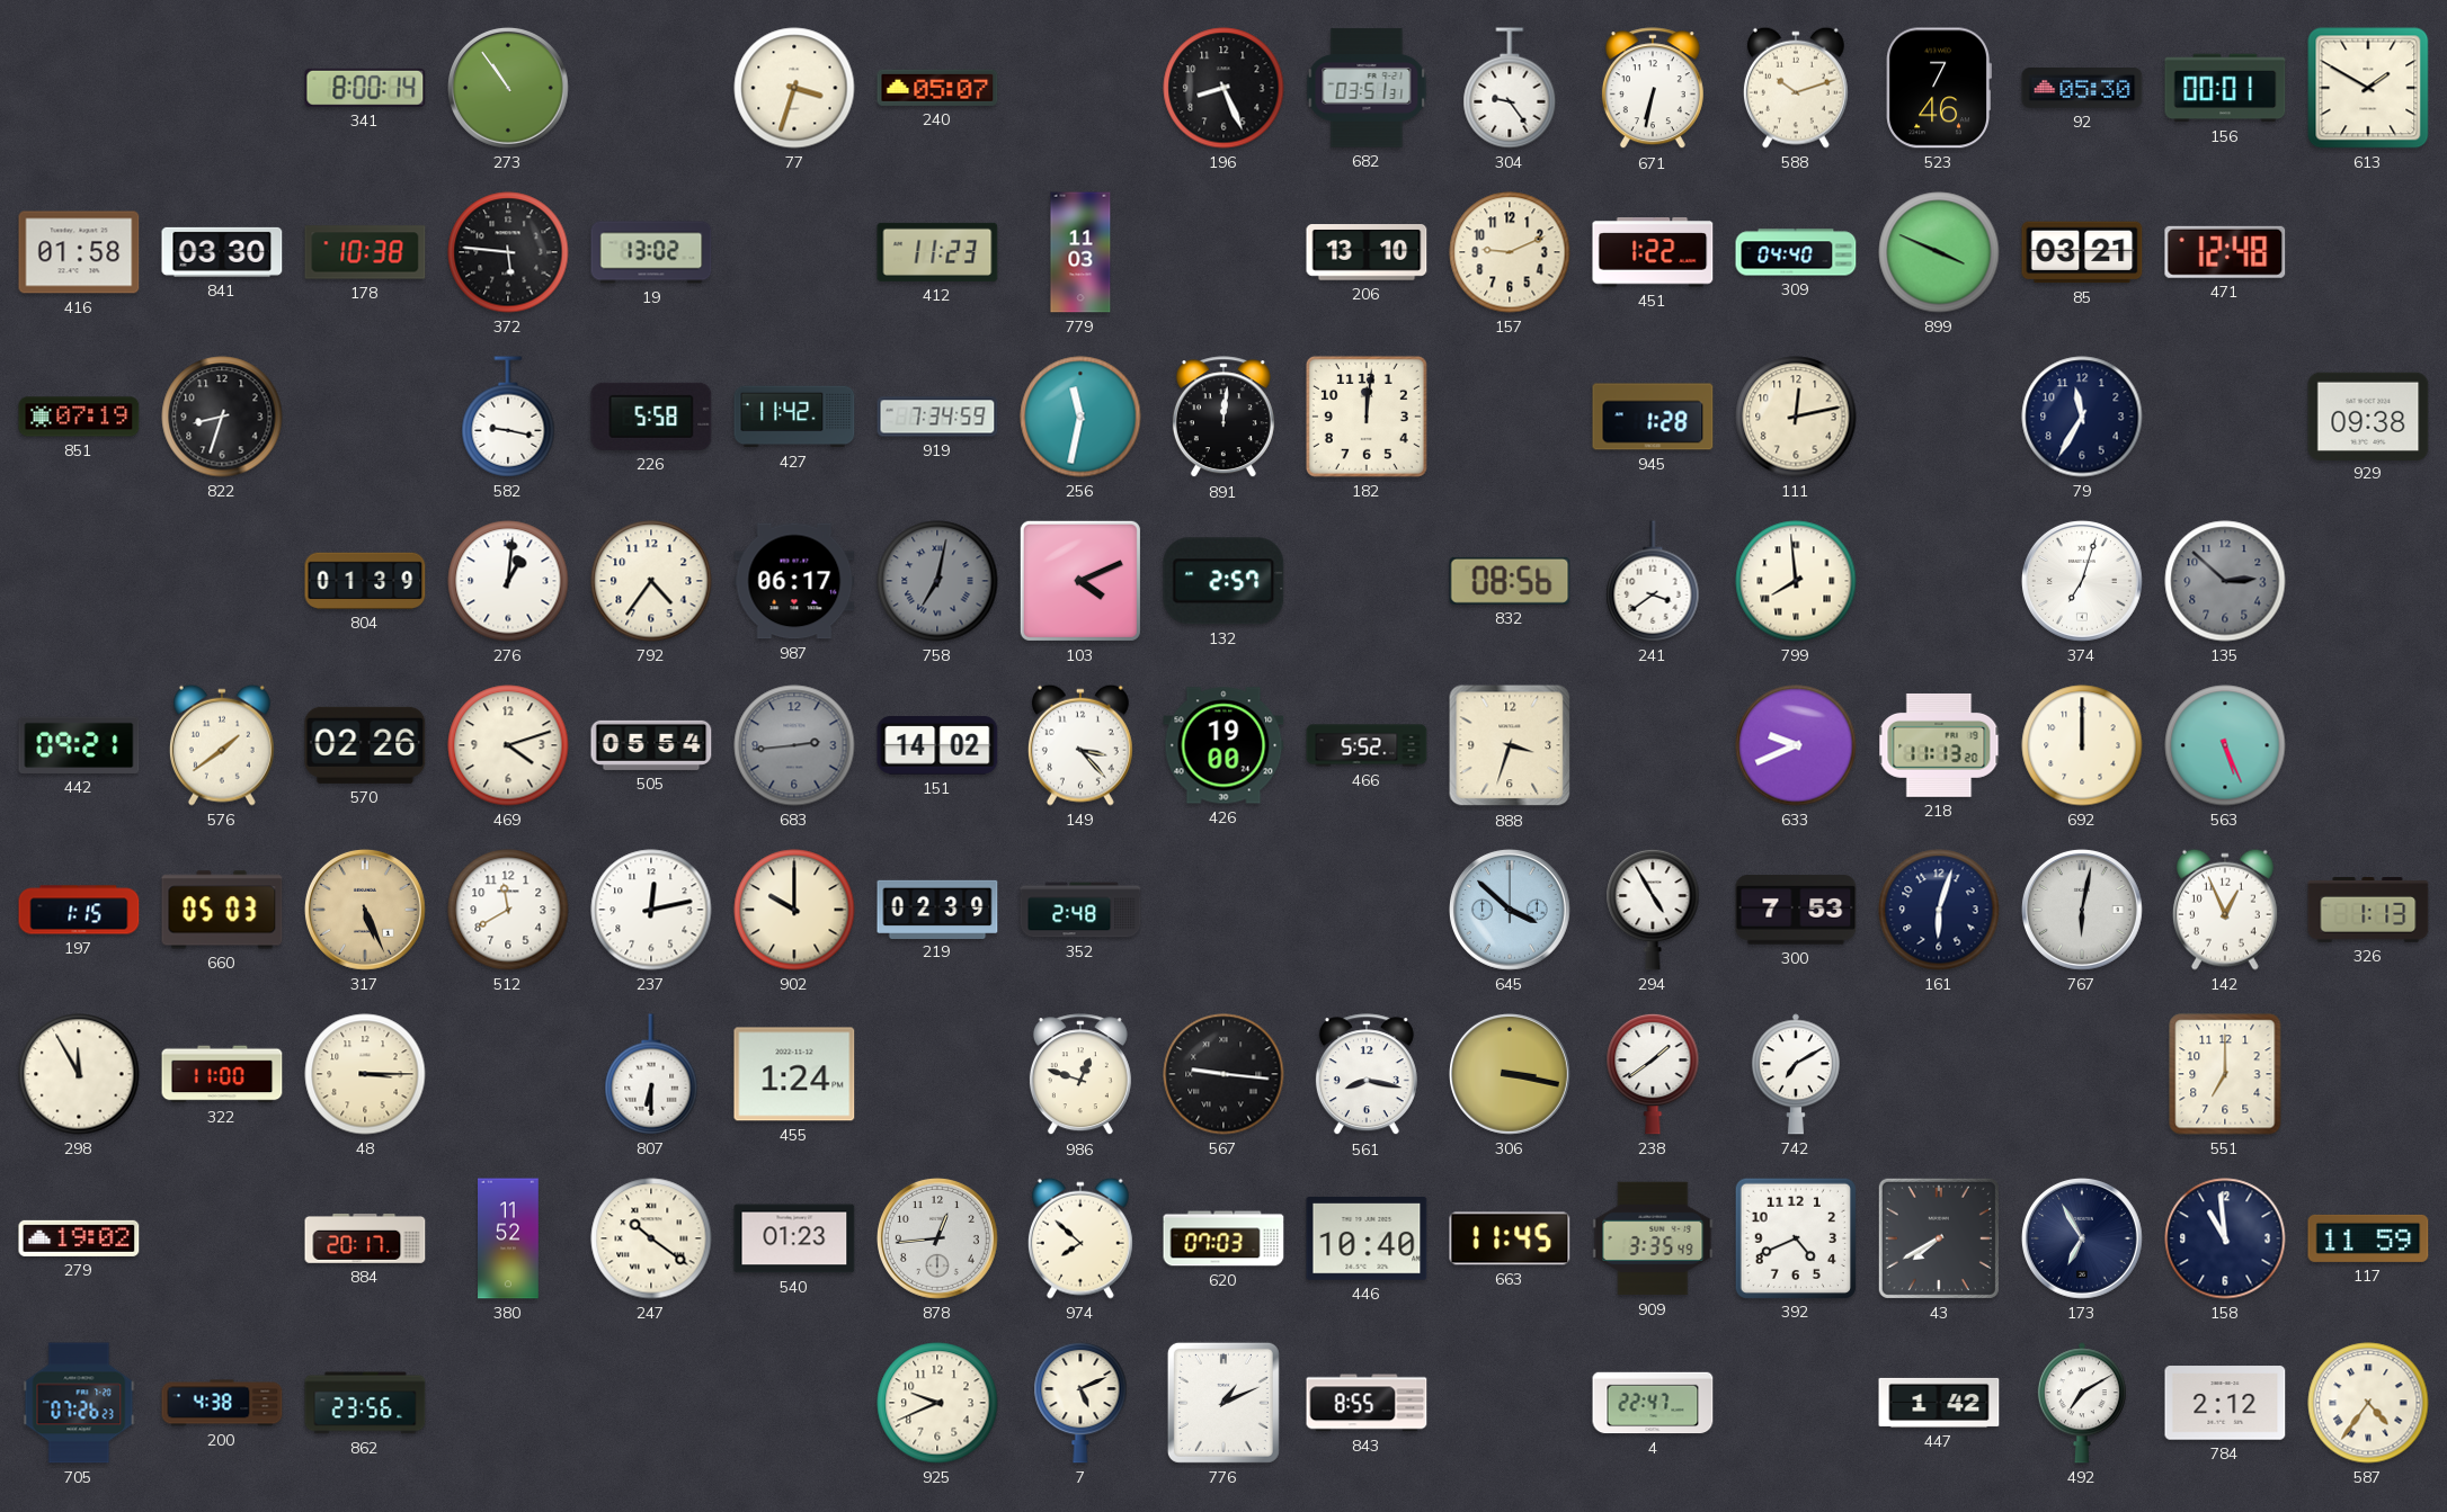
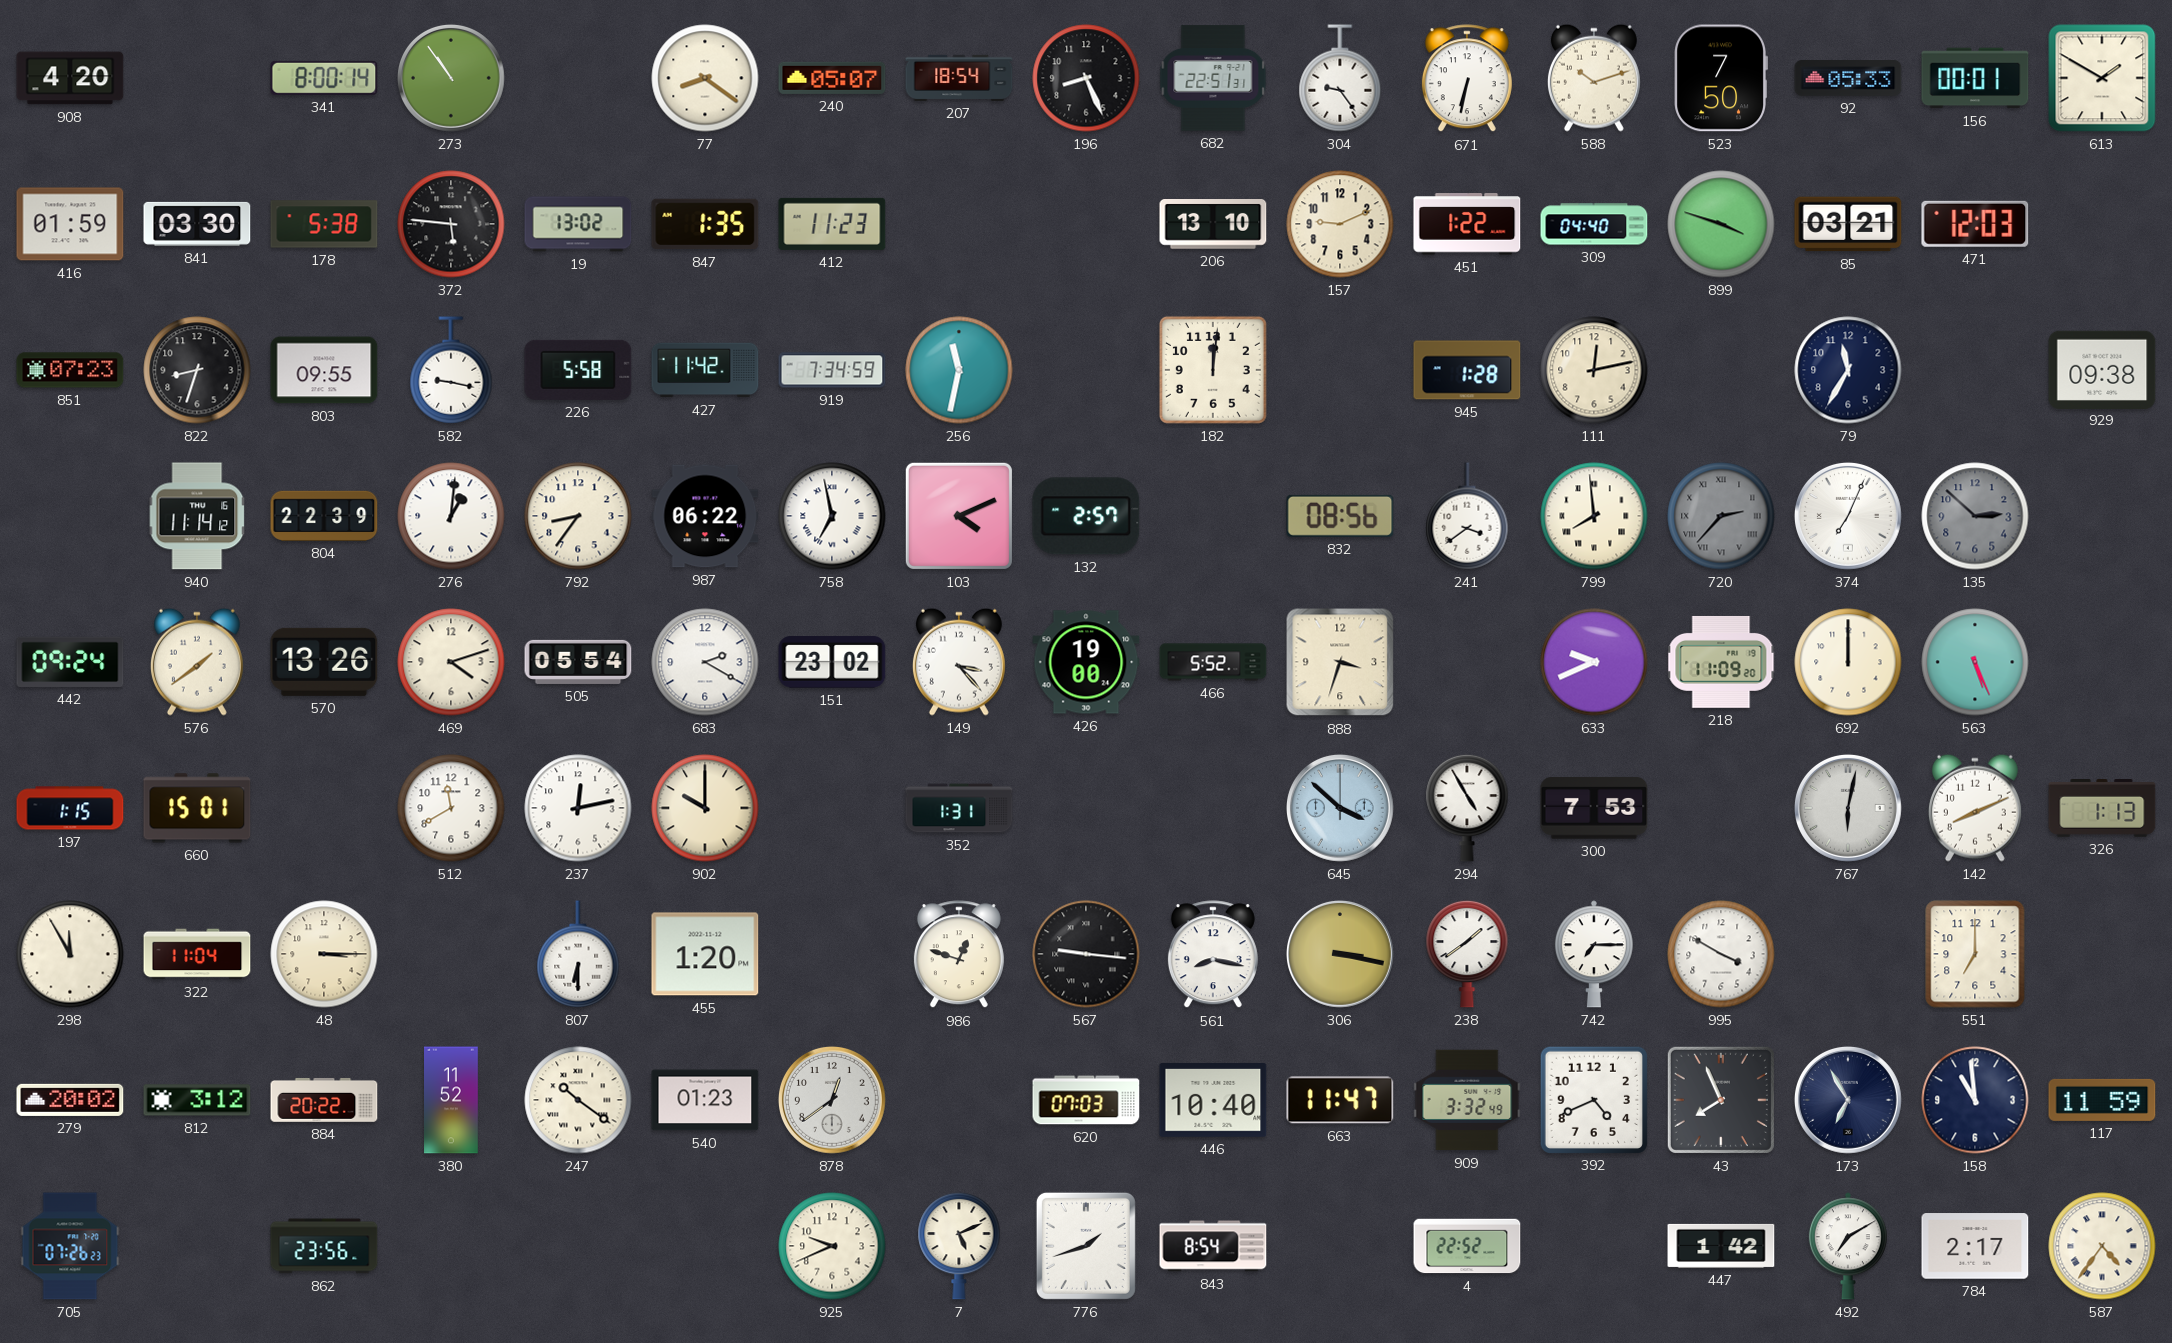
908: none -> 4:20 (70, 78)
77: 3:33 -> 8:21 (705, 78)
207: none -> 18:54 (959, 78)
682: 03:51 -> 22:51 (1213, 78)
523: 7:46 -> 7:50 (1721, 78)
92: 05:30 -> 05:33 (1848, 79)
416: 01:58 -> 01:59 (70, 224)
178: 10:38 -> 5:38 (324, 224)
847: none -> 1:35 (705, 224)
779: 11:03 -> none (1080, 252)
899: 3:49 -> 3:48 (1721, 224)
471: 12:48 -> 12:03 (1975, 224)
851: 07:19 -> 07:23 (70, 370)
803: none -> 09:55 (324, 370)
891: 12:01 -> none (1223, 418)
940: none -> 11:14 (197, 516)
804: 01:39 -> 22:39 (324, 516)
792: 4:36 -> 8:36 (578, 516)
987: 06:17 -> 06:22 (705, 516)
758: 7:02 -> 6:58 (832, 516)
758 dial: grey -> white (832, 516)
720: none -> 2:37 (1721, 516)
374: 7:03 -> 7:04 (1848, 516)
442: 09:21 -> 09:24 (70, 662)
570: 02:26 -> 13:26 (324, 662)
683: 2:44 -> 2:20 (705, 662)
683 dial: grey -> white (705, 662)
151: 14:02 -> 23:02 (832, 663)
218: 11:13 -> 11:09 (1721, 662)
660: 05:03 -> 15:01 (197, 808)
317: 5:26 -> none (365, 910)
219: 02:39 -> none (937, 909)
352: 2:48 -> 1:31 (959, 808)
161: 6:03 -> none (1939, 910)
142: 12:56 -> 8:11 (1975, 808)
322: 11:00 -> 11:04 (197, 954)
455: 1:24 -> 1:20 (705, 954)
742: 7:10 -> 7:15 (1594, 954)
995: none -> 3:50 (1721, 954)
279: 19:02 -> 20:02 (70, 1100)
812: none -> 3:12 (197, 1100)
884: 20:17 -> 20:22 (324, 1100)
878: 12:44 -> 12:39 (832, 1100)
974: 7:52 -> none (1080, 1238)
663: 11:45 -> 11:47 (1340, 1100)
909: 3:35 -> 3:32 (1467, 1100)
43: 7:40 -> 7:56 (1721, 1100)
200: 4:38 -> none (222, 1403)
776: 1:11 -> 1:42 (1086, 1246)
843: 8:55 -> 8:54 (1213, 1246)
4: 22:47 -> 22:52 (1467, 1246)
784: 2:12 -> 2:17 (1975, 1246)
